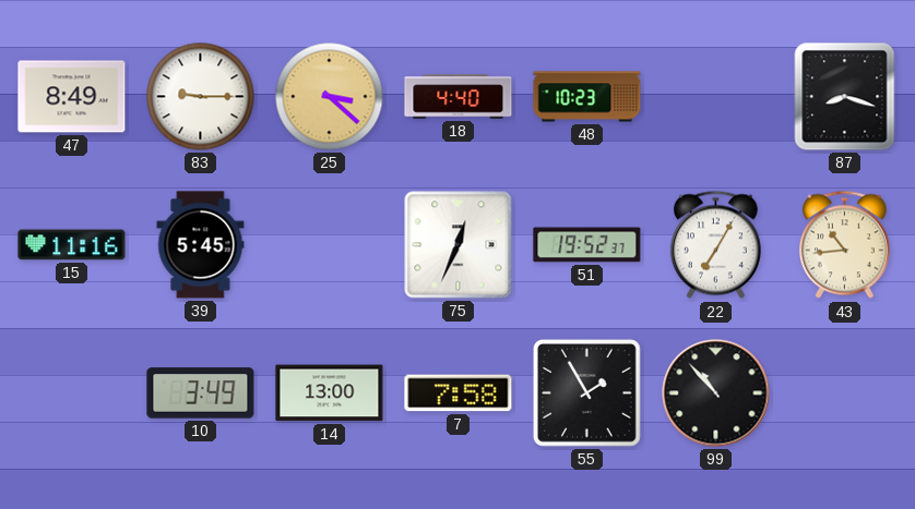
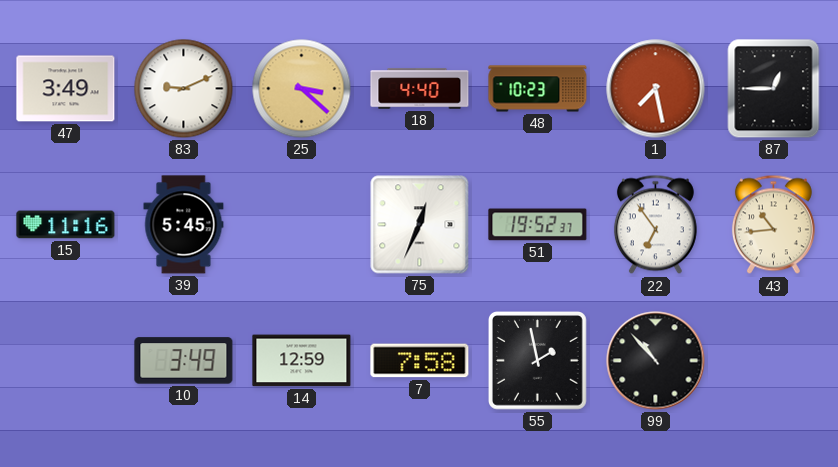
47: 8:49 -> 3:49 (66, 89)
83: 9:15 -> 9:11 (184, 89)
1: none -> 7:28 (656, 89)
87: 8:18 -> 12:45 (774, 89)
22: 7:05 -> 6:54 (655, 225)
14: 13:00 -> 12:59 (302, 361)
55: 1:55 -> 1:58 (538, 361)
